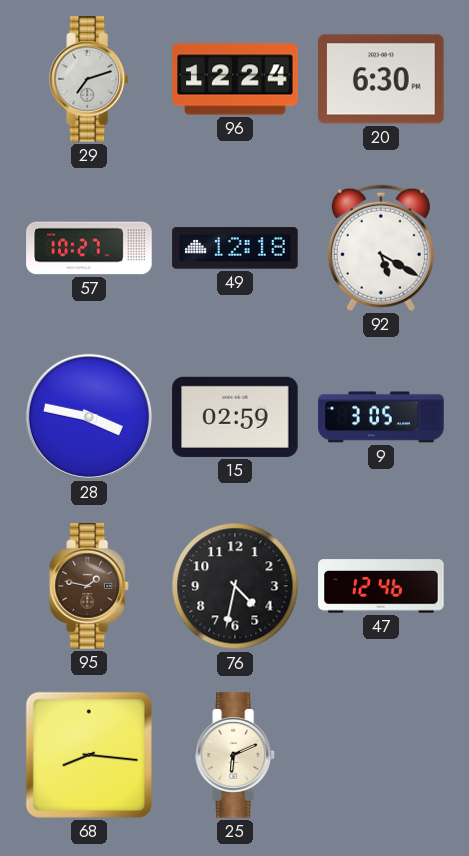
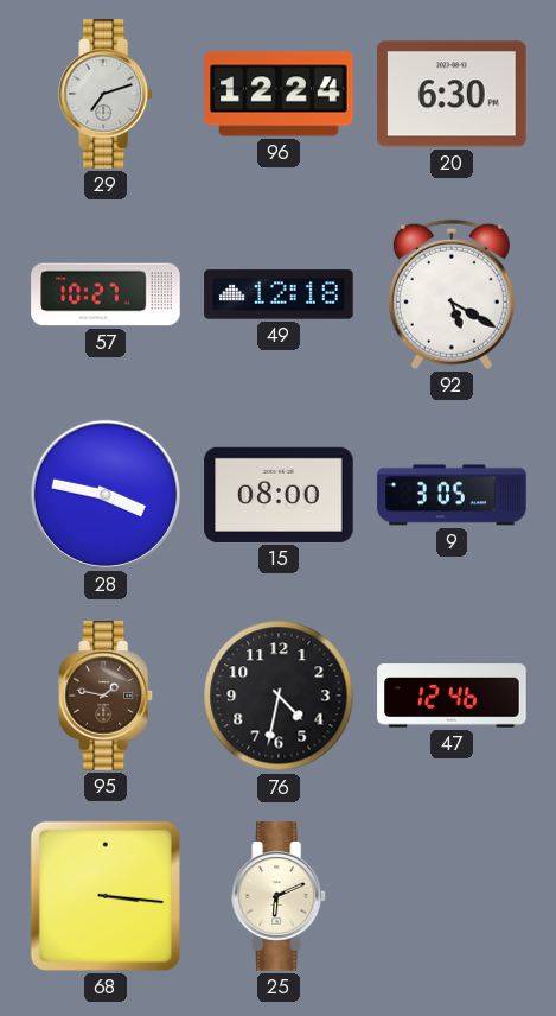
15: 02:59 -> 08:00 (279, 495)
68: 8:16 -> 3:16 (106, 896)
